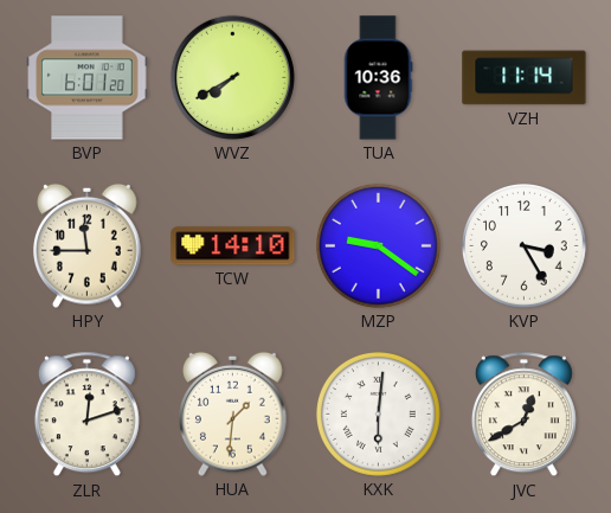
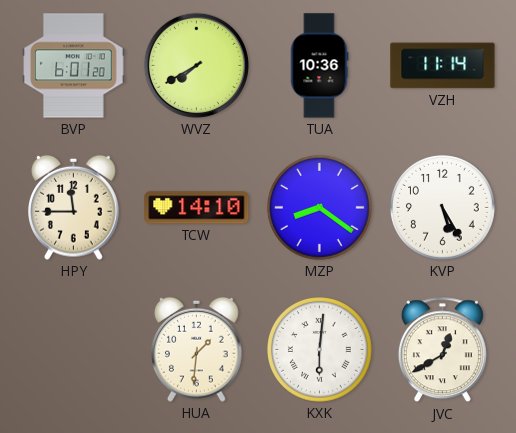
MZP: 9:21 -> 8:21 (320, 208)
KVP: 3:25 -> 5:25 (443, 208)
ZLR: 12:12 -> none (86, 415)
